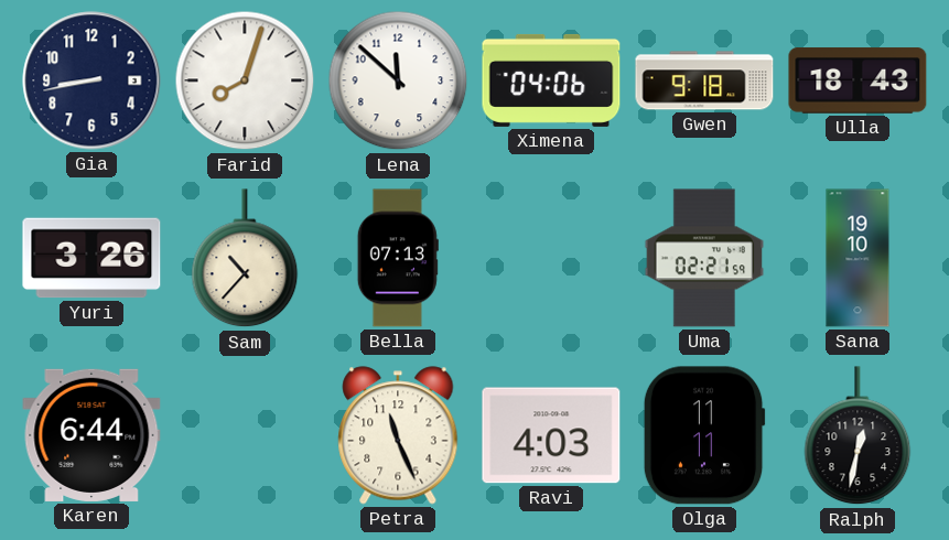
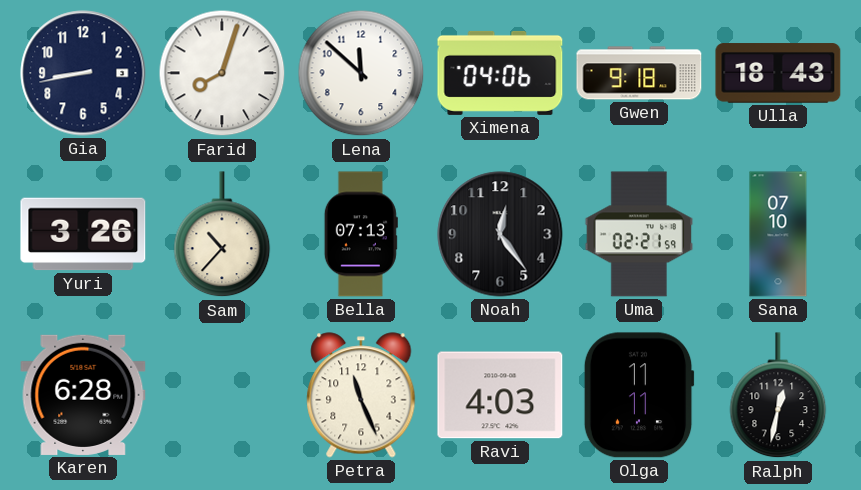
Noah: none -> 12:24 (500, 234)
Sana: 19:10 -> 07:10 (778, 234)
Karen: 6:44 -> 6:28 (83, 395)
